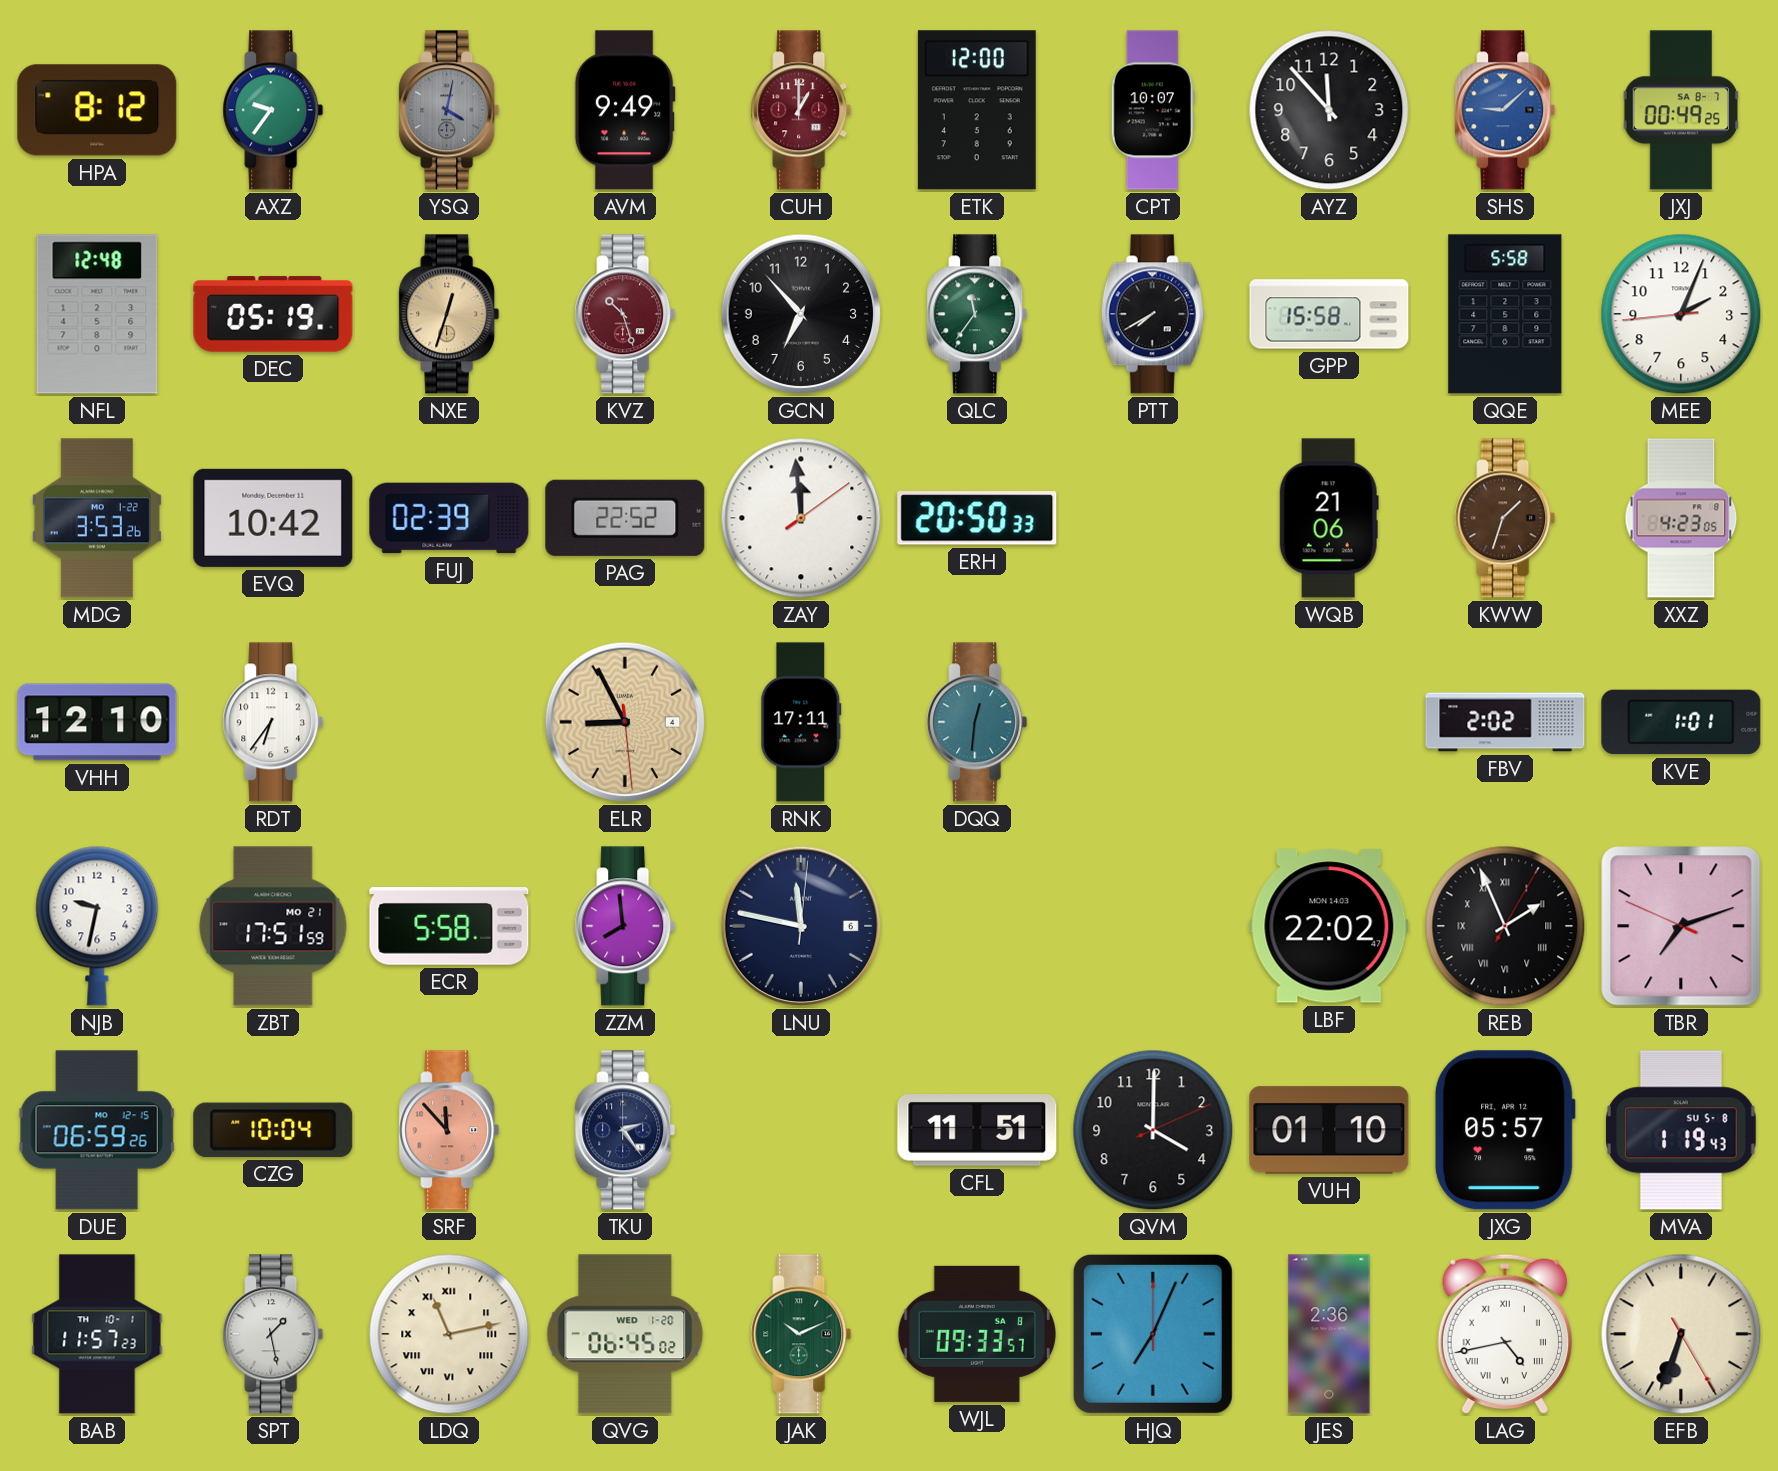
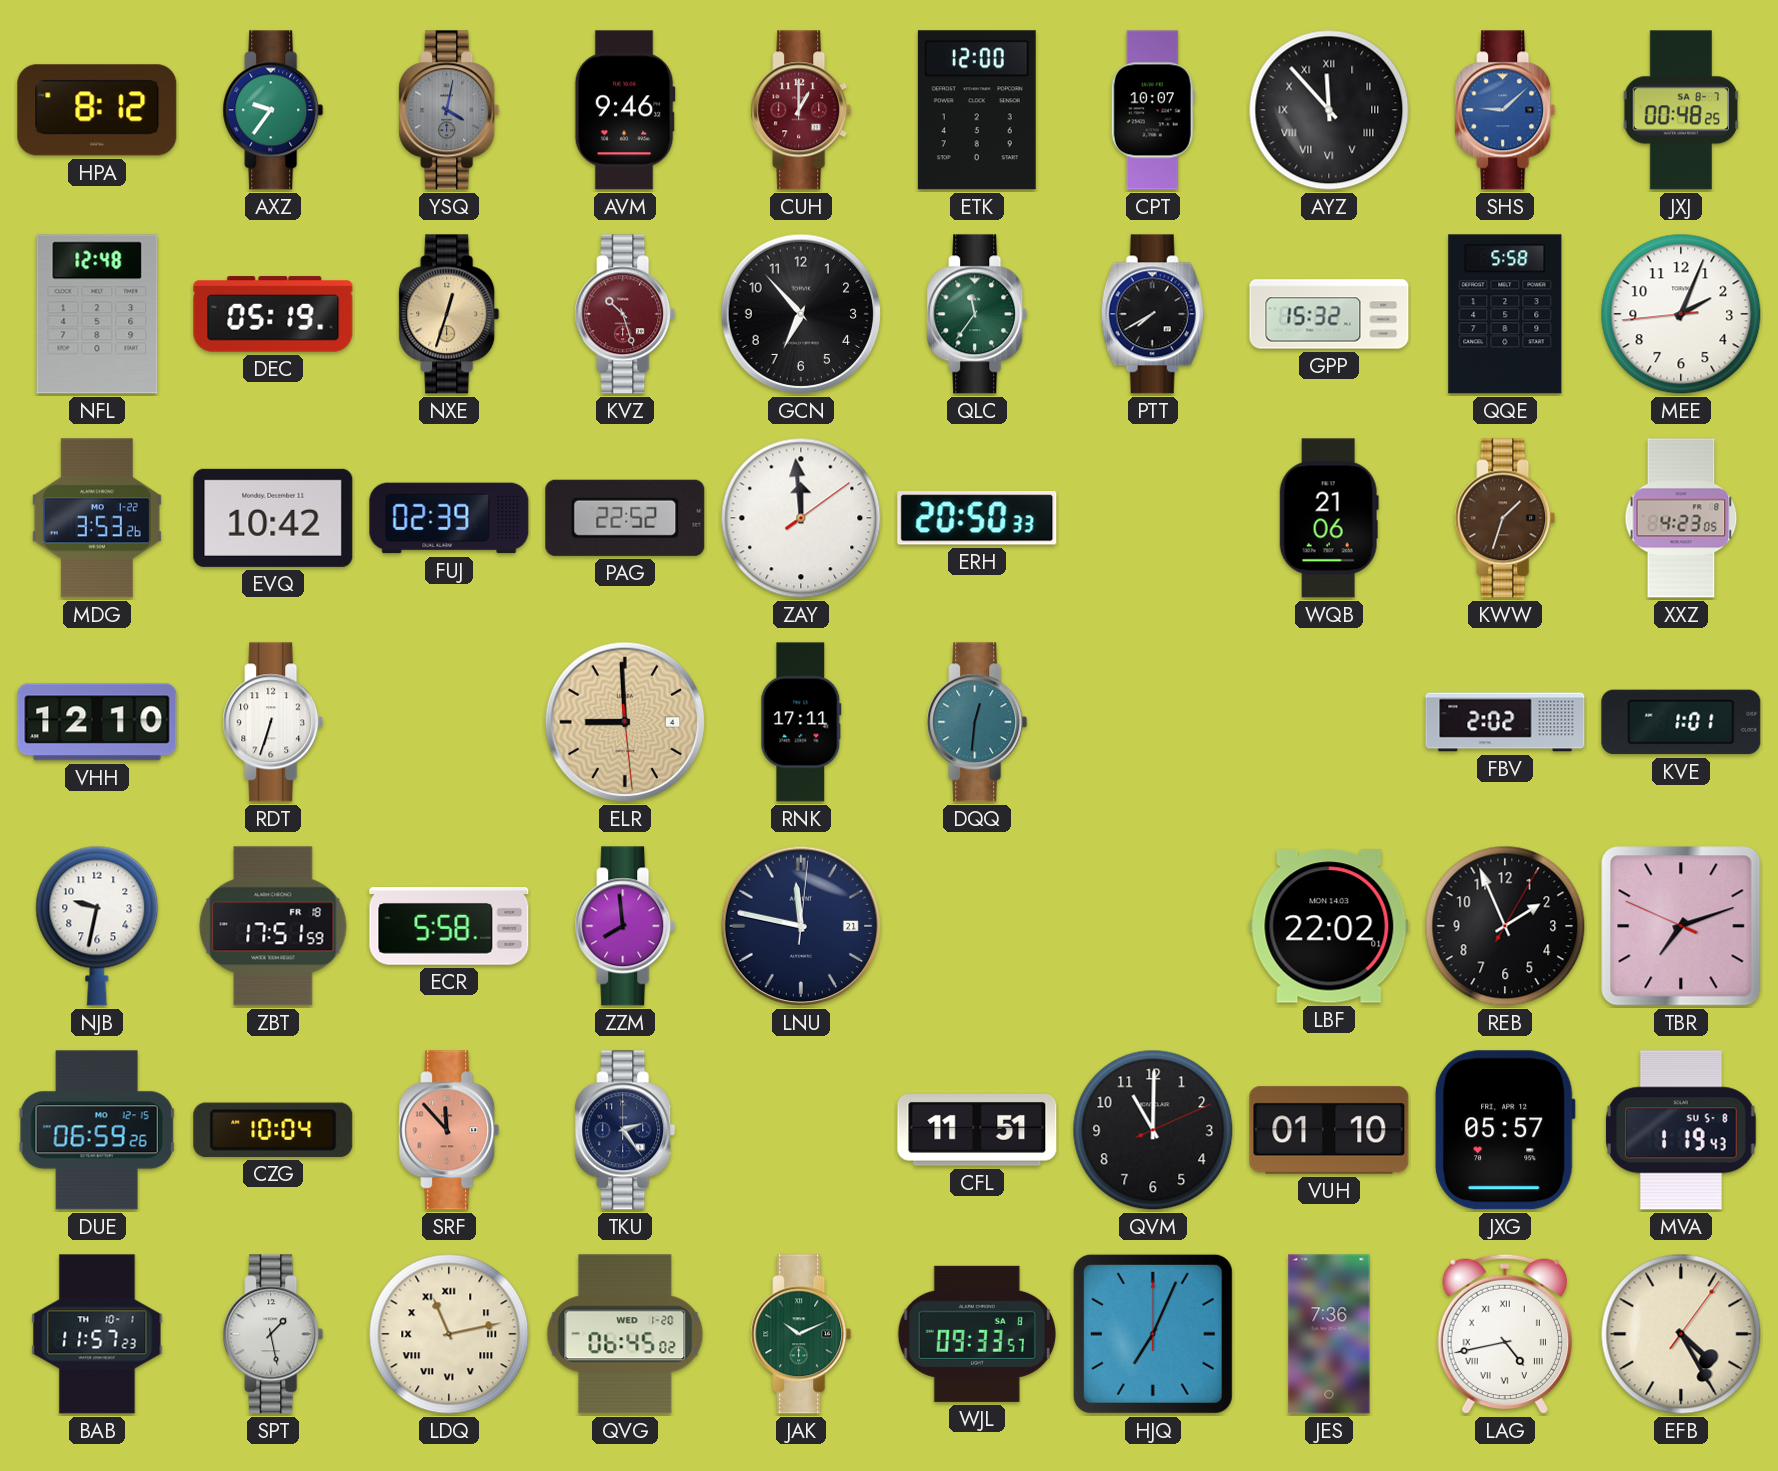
AVM: 9:49 -> 9:46 (625, 110)
AYZ numerals: Arabic -> Roman (1329, 110)
JXJ: 00:49 -> 00:48 (1681, 110)
GPP: 15:58 -> 15:32 (1329, 314)
RDT: 6:36 -> 6:33 (273, 722)
ELR: 8:55 -> 8:59 (625, 722)
ZBT date: MO 21 -> FR 18 (273, 926)
LNU date: 6 -> 21 (801, 926)
LBF: 22:02:47 -> 22:02:01 (1329, 926)
REB numerals: Roman -> Arabic (1505, 926)
QVM: 4:00 -> 11:00 (1153, 1130)
JES: 2:36 -> 7:36 (1329, 1334)
EFB: 6:33 -> 4:25 (1681, 1334)
